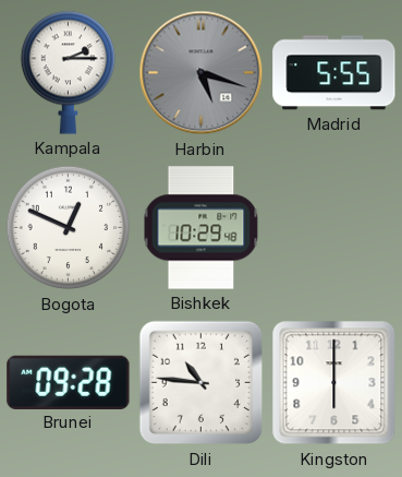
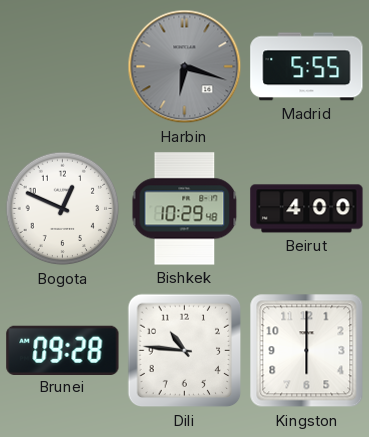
Kampala: 2:15 -> none (68, 72)
Harbin: 5:18 -> 6:18 (185, 67)
Beirut: none -> 4:00 (307, 209)
